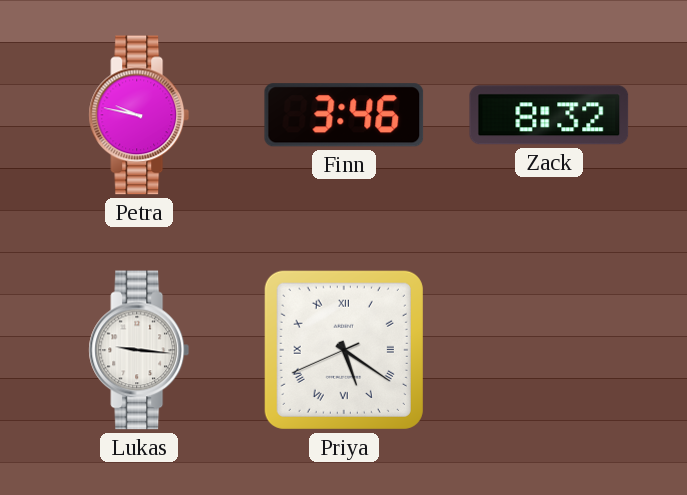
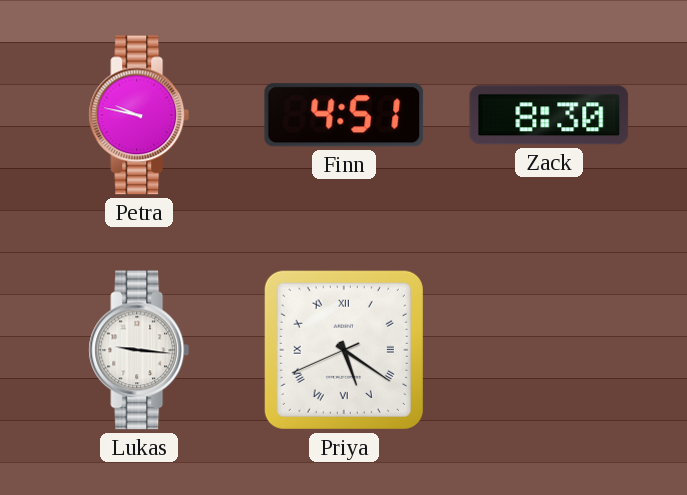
Finn: 3:46 -> 4:51 (344, 115)
Zack: 8:32 -> 8:30 (549, 115)
